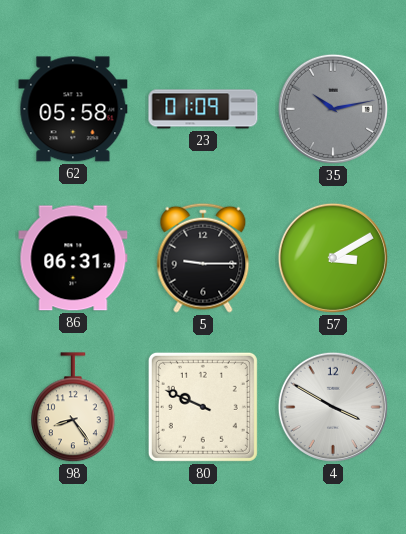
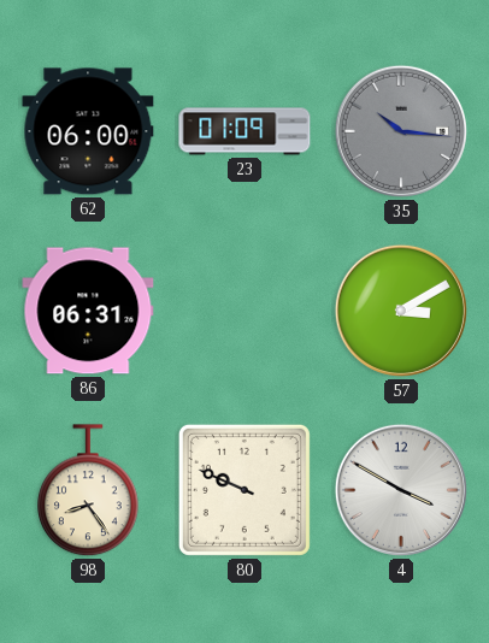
62: 05:58 -> 06:00 (88, 131)
35: 10:13 -> 10:16 (401, 131)
5: 9:15 -> none (203, 258)
